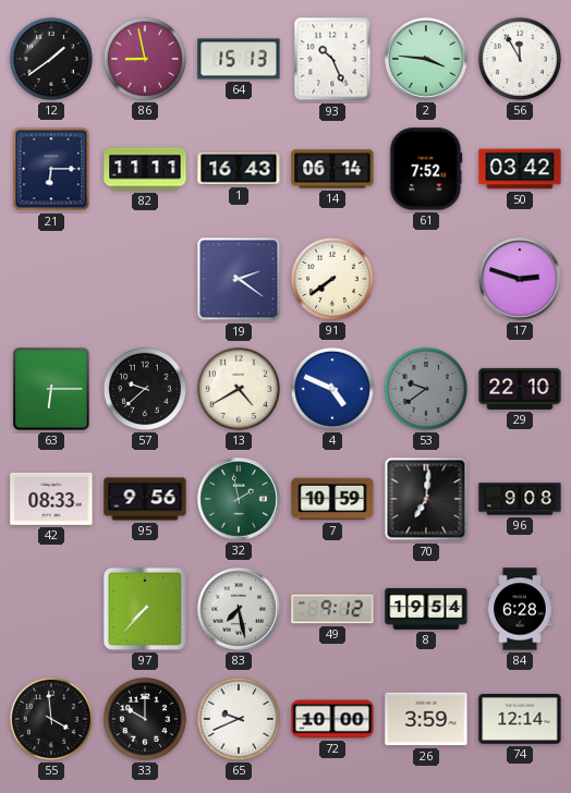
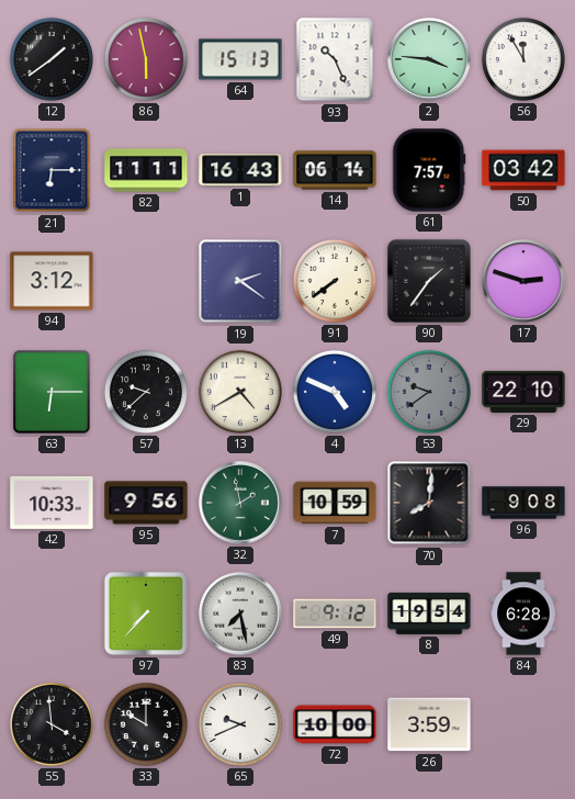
86: 8:58 -> 5:58 (146, 59)
61: 7:52 -> 7:57 (429, 170)
94: none -> 3:12 (52, 281)
90: none -> 1:36 (429, 281)
42: 08:33 -> 10:33 (52, 503)
70: 7:01 -> 8:01 (429, 503)
74: 12:14 -> none (520, 720)
